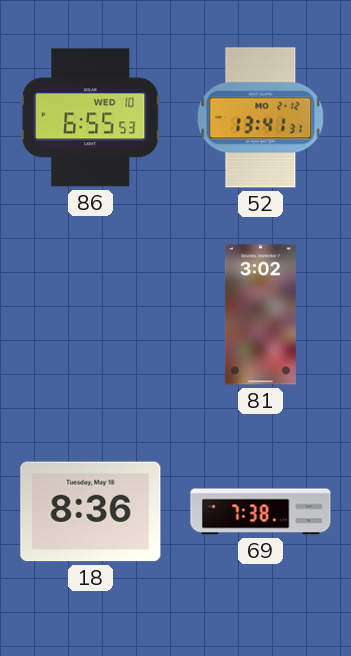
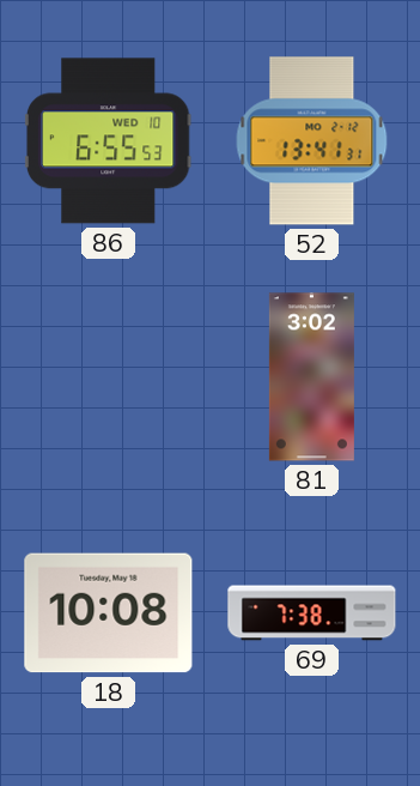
18: 8:36 -> 10:08 (109, 613)
